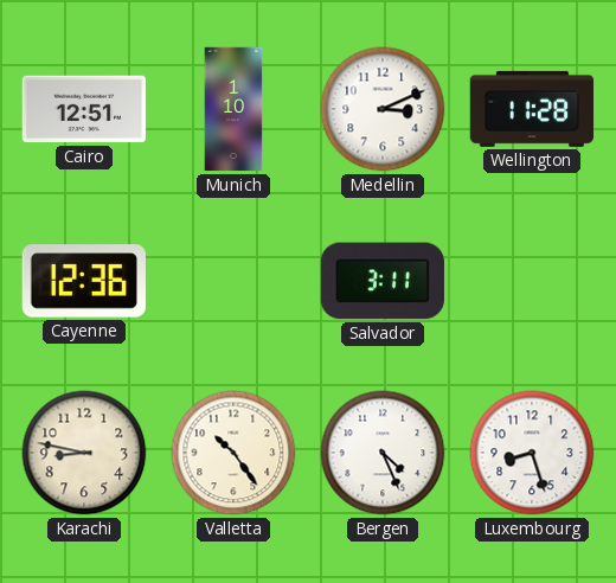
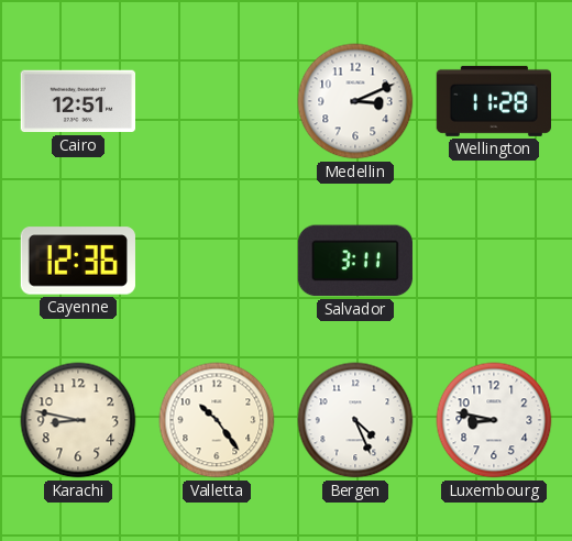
Munich: 1:10 -> none (233, 109)
Luxembourg: 8:27 -> 8:47 (494, 420)
